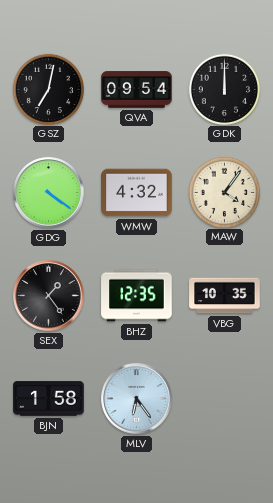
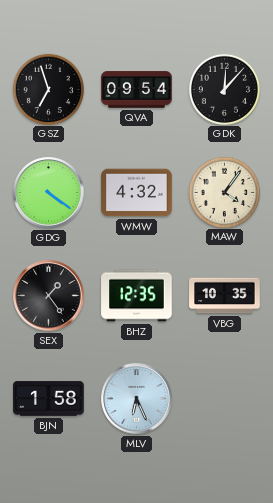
GSZ: 7:02 -> 6:57 (48, 89)
GDK: 12:00 -> 12:07 (224, 89)
MLV: 6:24 -> 6:26 (137, 399)
